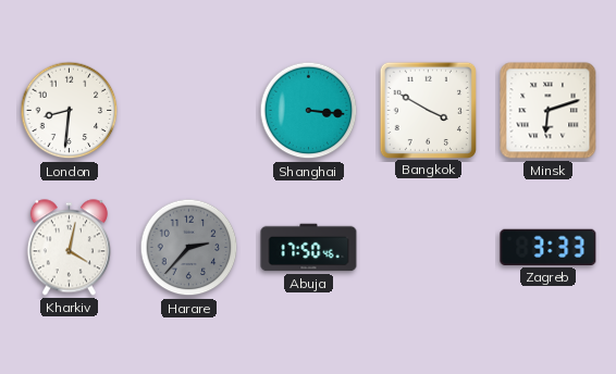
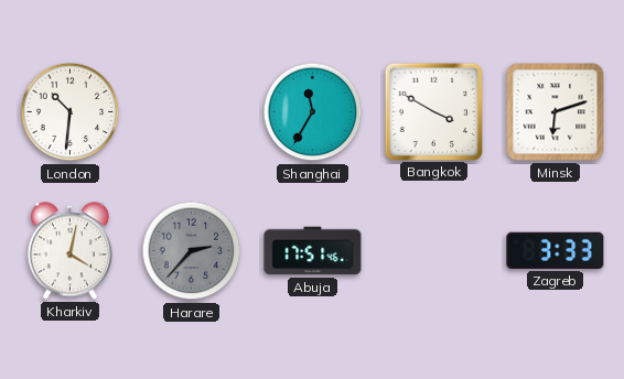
London: 8:31 -> 10:31 (71, 112)
Shanghai: 3:16 -> 11:35 (313, 112)
Abuja: 17:50 -> 17:51 (313, 251)
